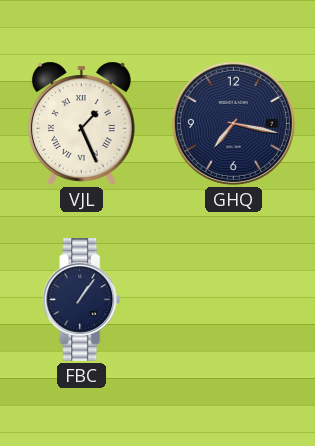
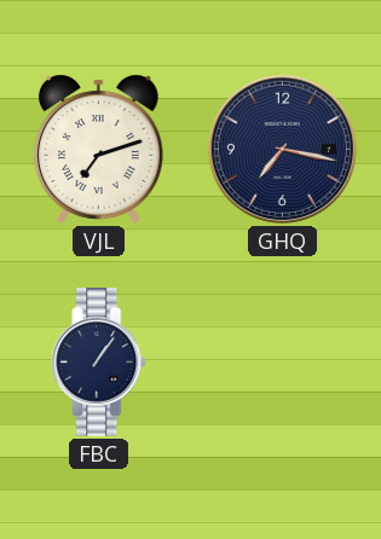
VJL: 1:26 -> 7:12 (98, 149)
